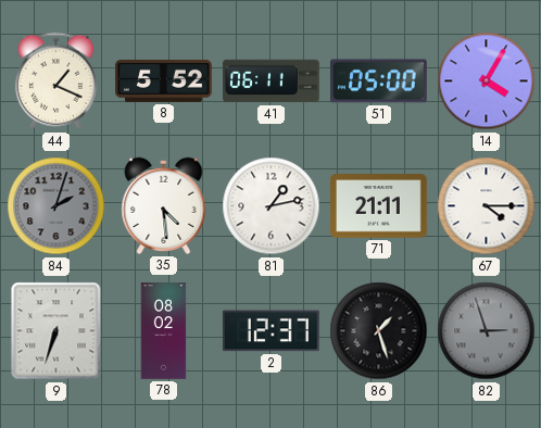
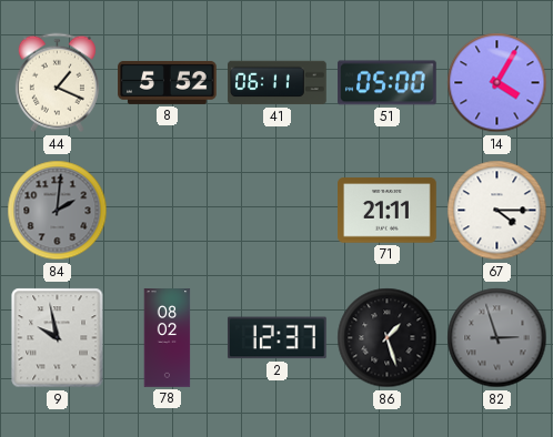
84: 2:03 -> 2:01 (58, 211)
35: 4:29 -> none (164, 205)
81: 1:13 -> none (272, 206)
9: 6:33 -> 9:58 (58, 338)
